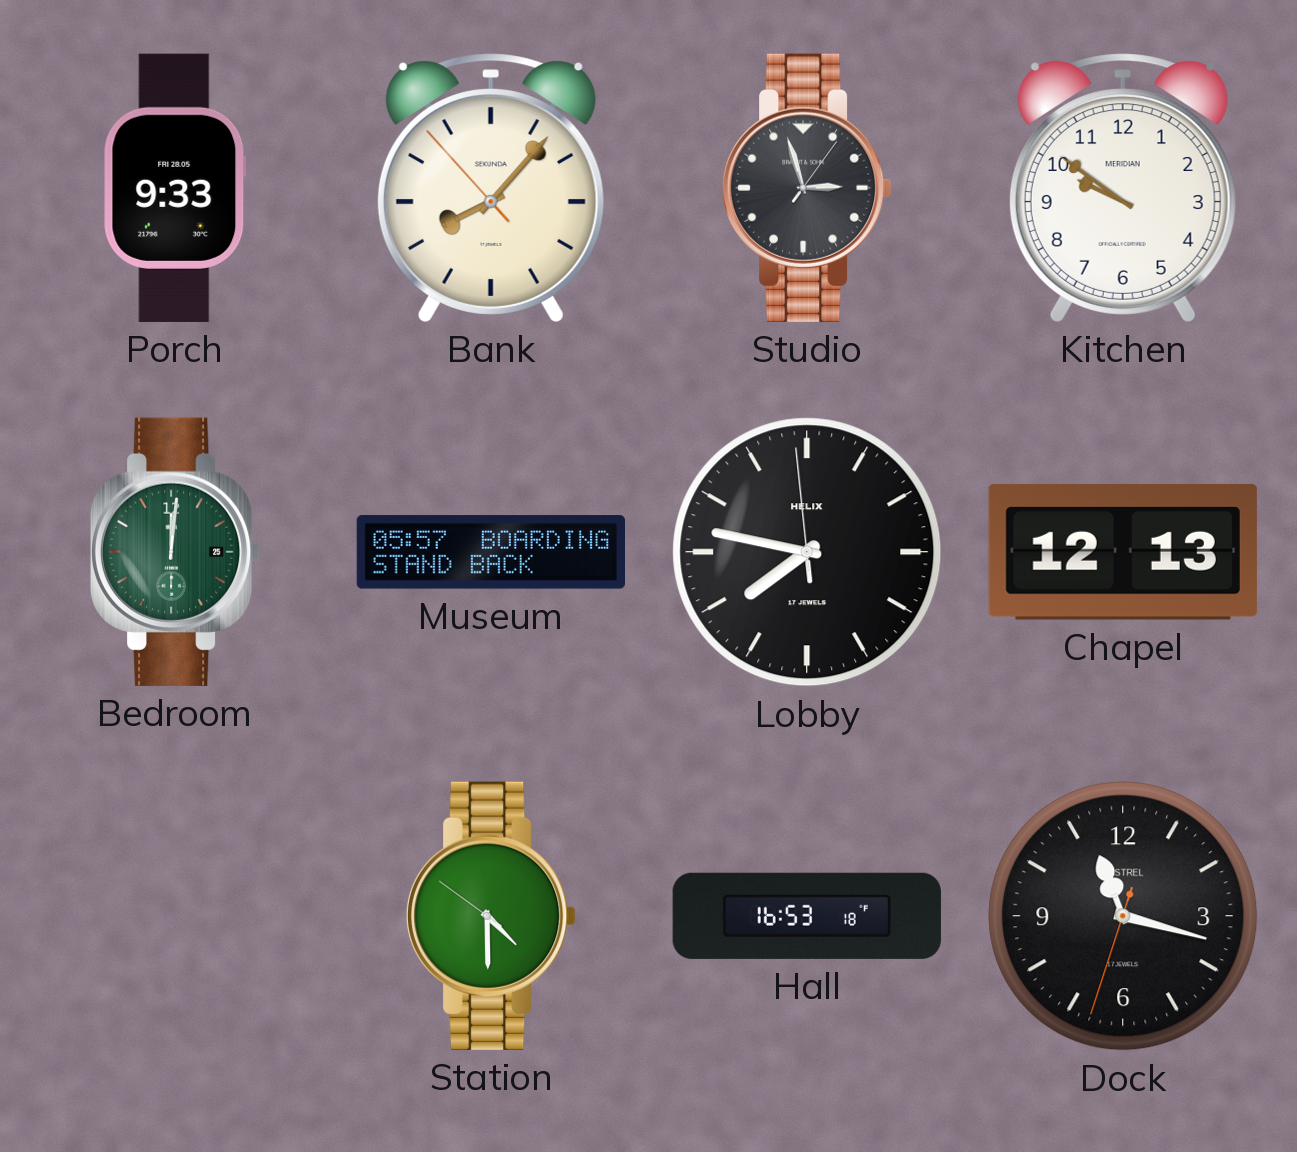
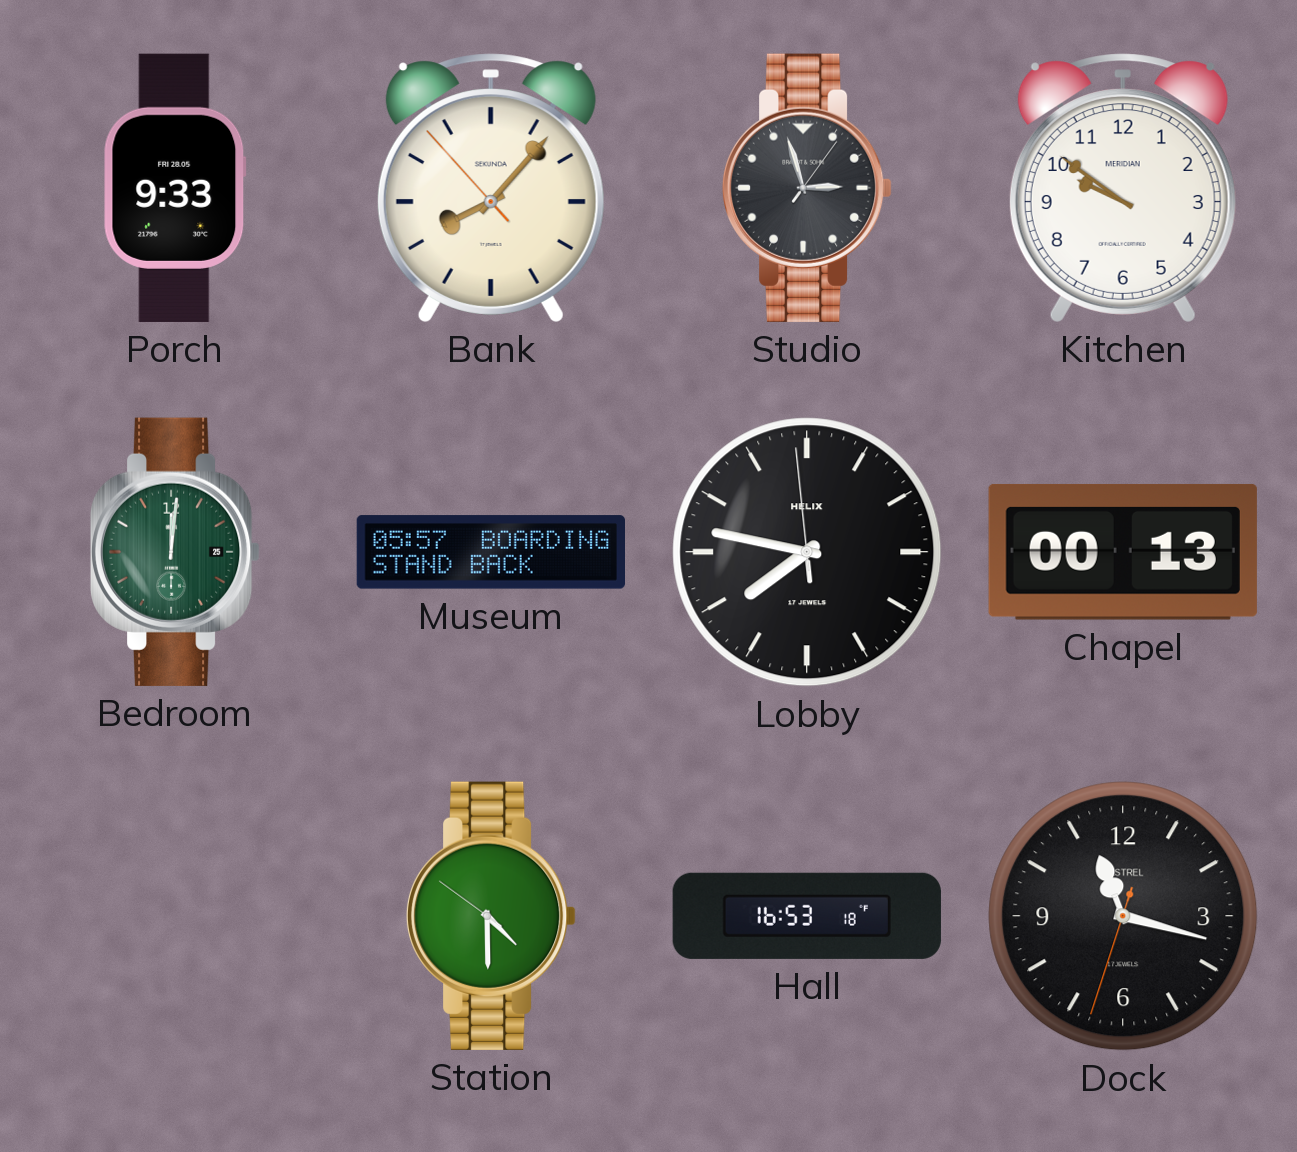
Chapel: 12:13 -> 00:13 (1123, 552)
